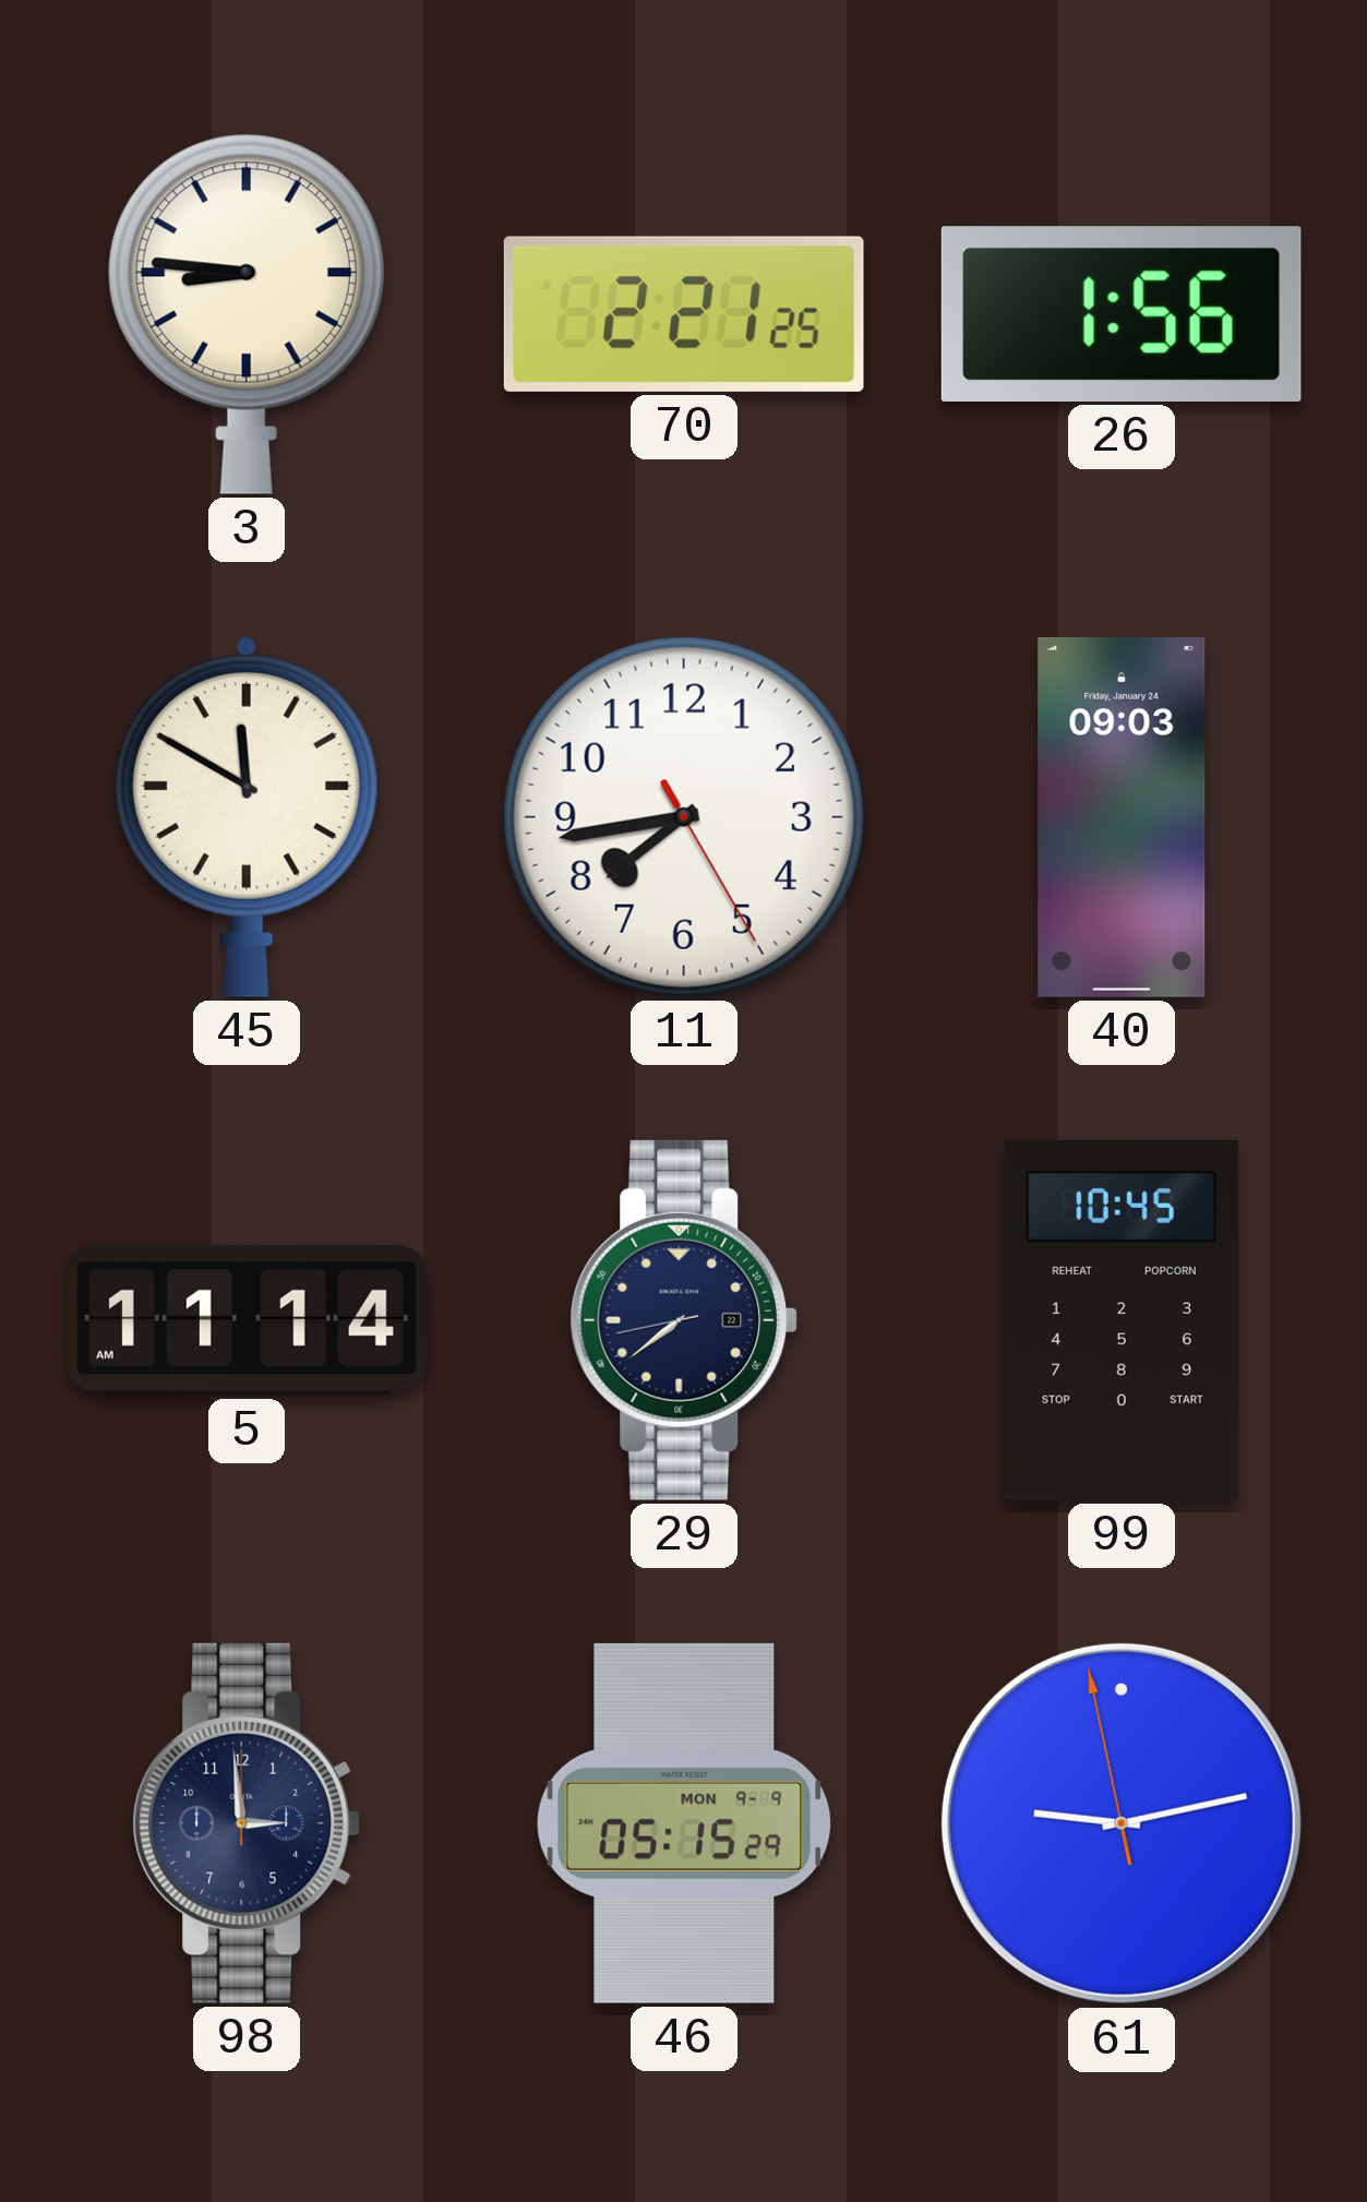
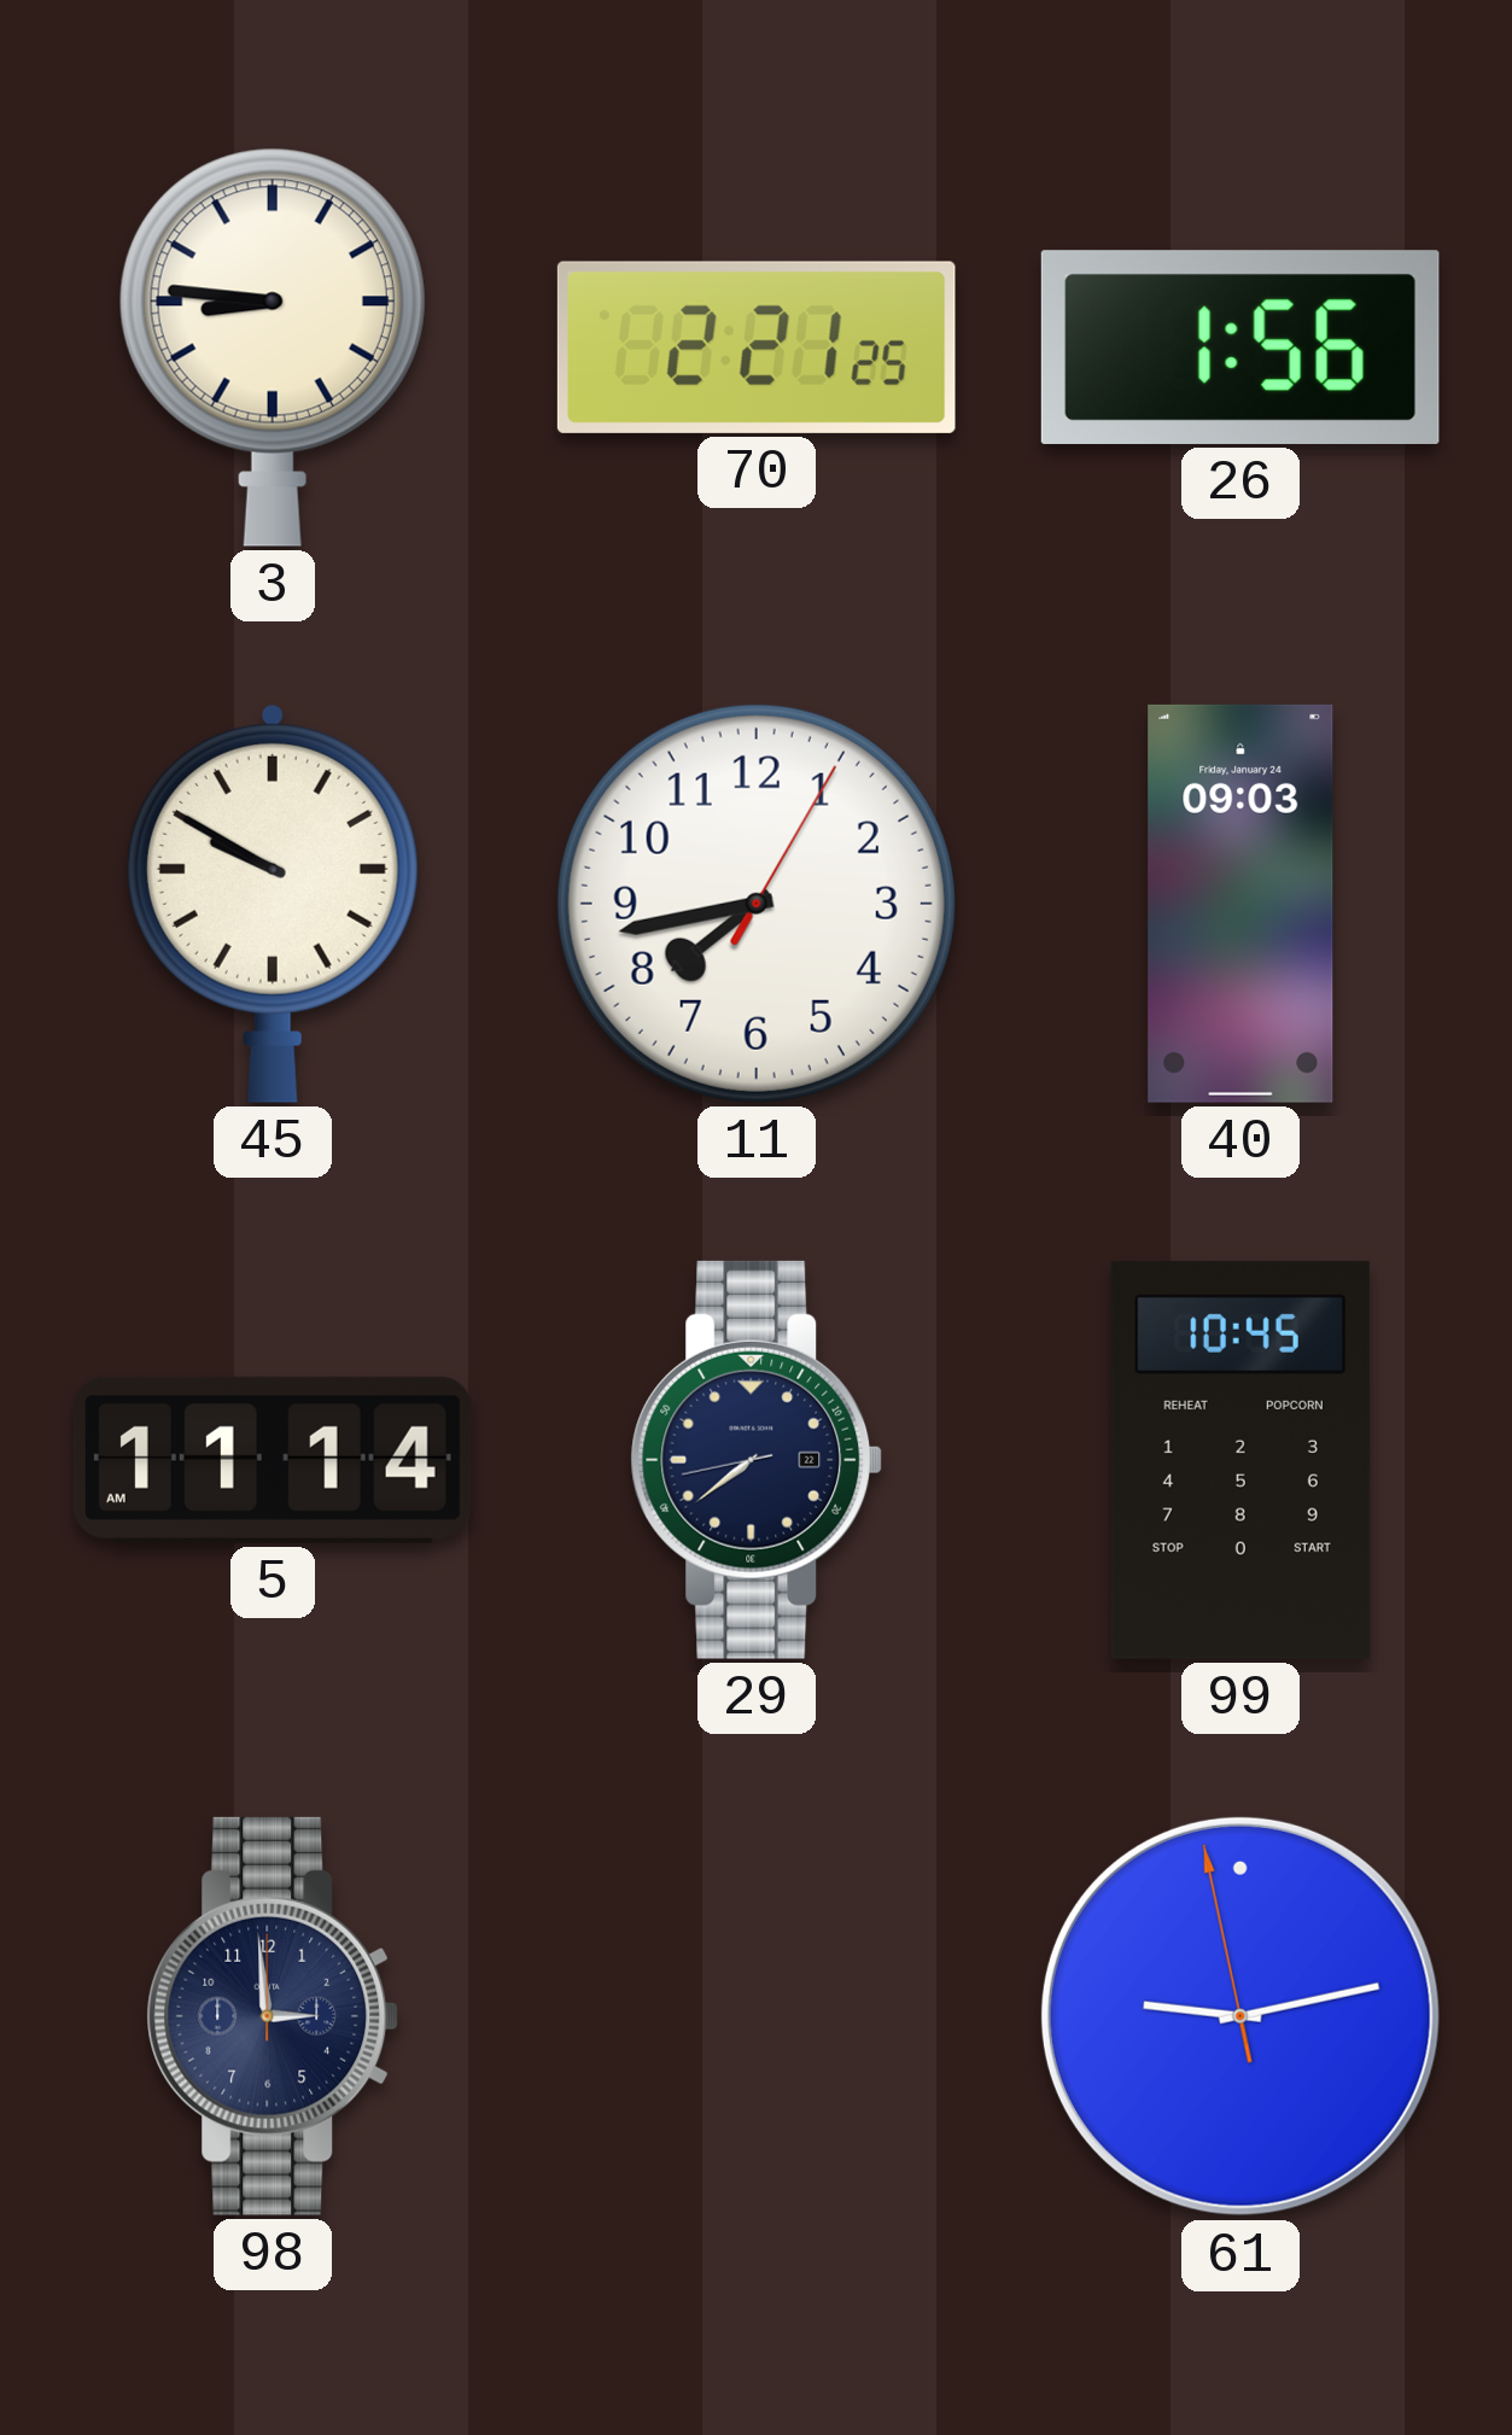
45: 11:50 -> 9:50 (273, 903)
11: 7:43:25 -> 7:43:05 (757, 904)
46: 05:15 -> none (684, 1823)
